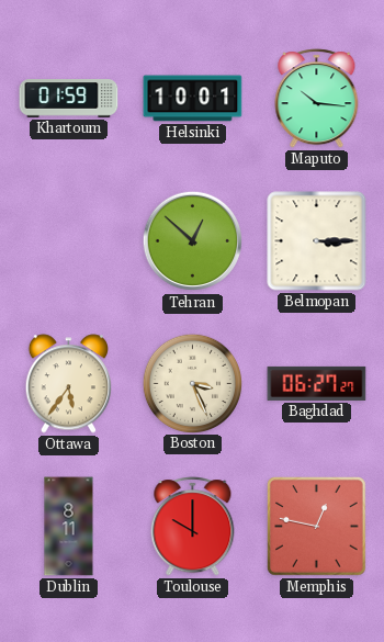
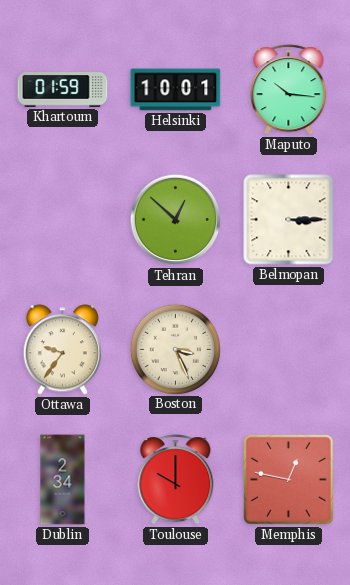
Ottawa: 5:36 -> 9:36 (63, 350)
Baghdad: 06:27 -> none (317, 383)
Dublin: 8:11 -> 2:34 (63, 480)
